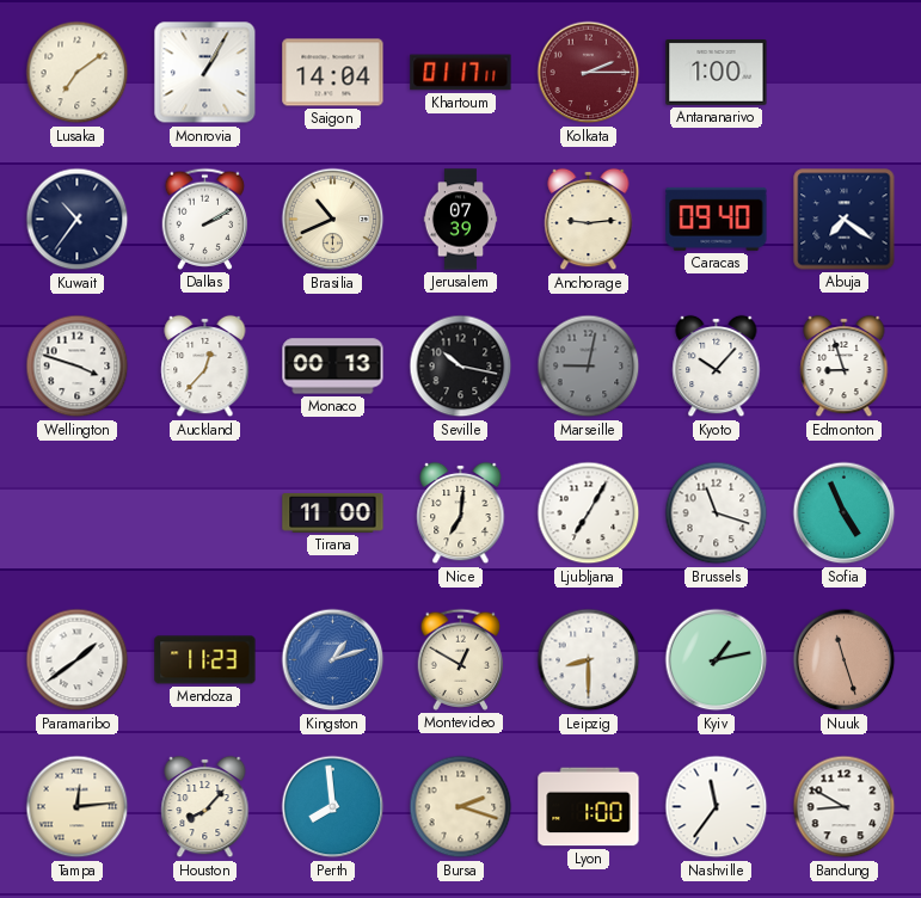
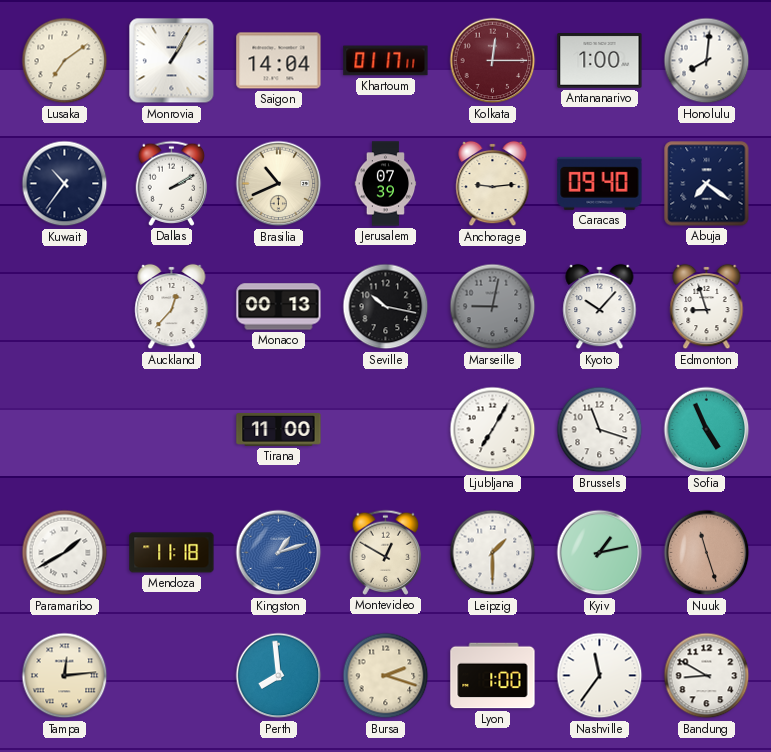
Kolkata: 2:15 -> 12:15 (493, 61)
Honolulu: none -> 8:01 (707, 61)
Wellington: 3:48 -> none (78, 367)
Nice: 7:01 -> none (461, 513)
Paramaribo: 1:39 -> 1:40 (65, 553)
Mendoza: 11:23 -> 11:18 (172, 553)
Leipzig: 8:30 -> 1:30 (493, 553)
Houston: 8:07 -> none (205, 807)
